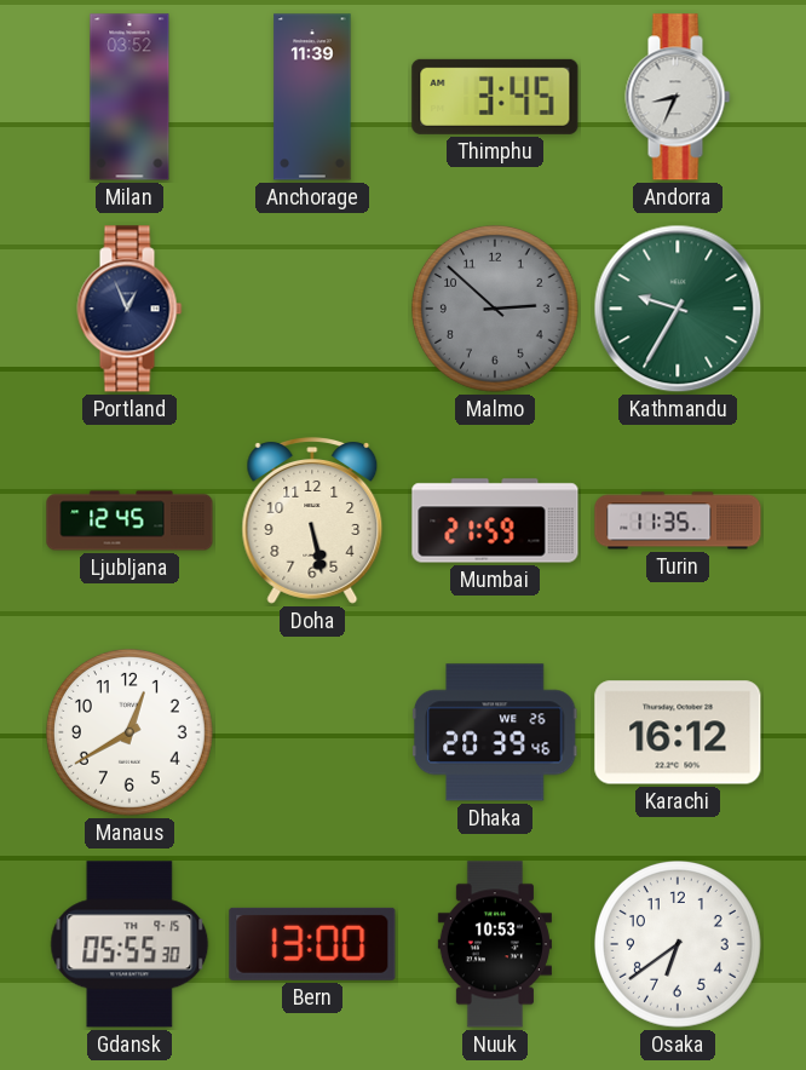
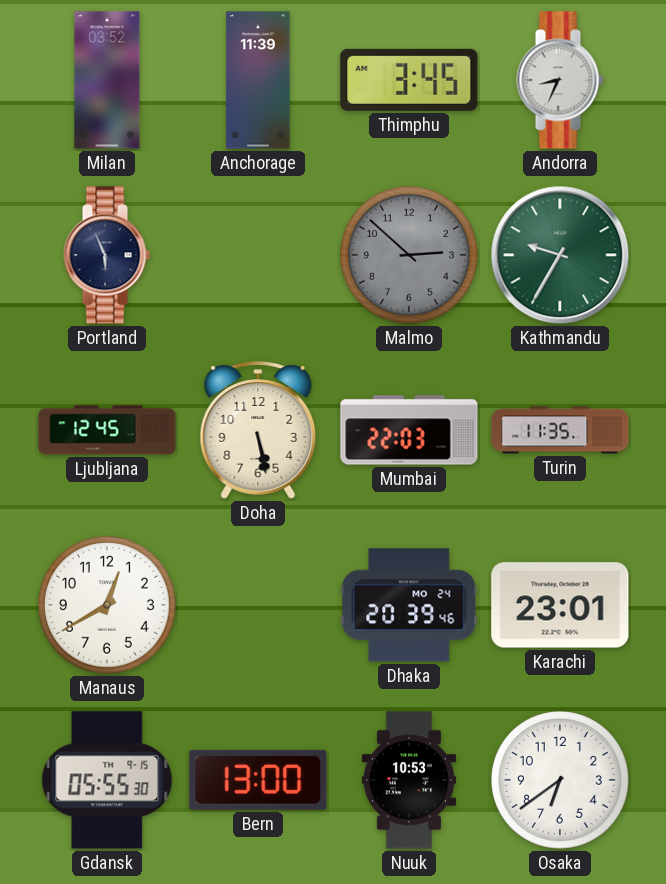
Portland: 12:56 -> 5:56 (107, 255)
Mumbai: 21:59 -> 22:03 (409, 430)
Dhaka date: WE 26 -> MO 24 (409, 605)
Karachi: 16:12 -> 23:01 (560, 605)
